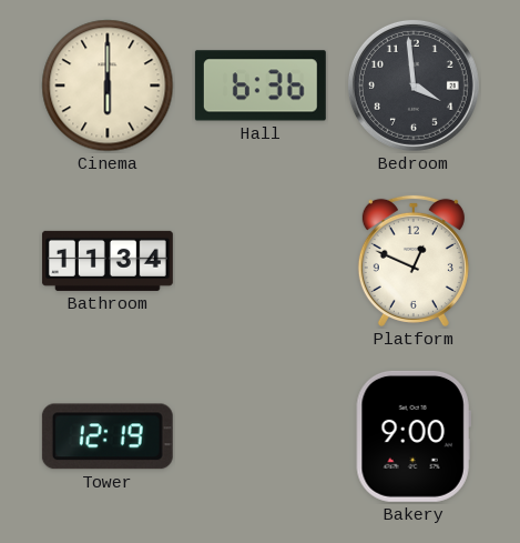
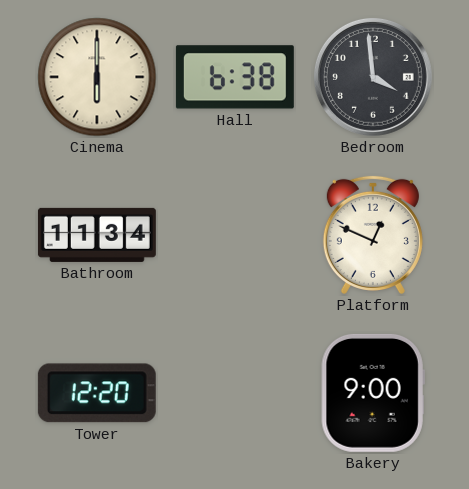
Hall: 6:36 -> 6:38 (235, 77)
Tower: 12:19 -> 12:20 (97, 393)
